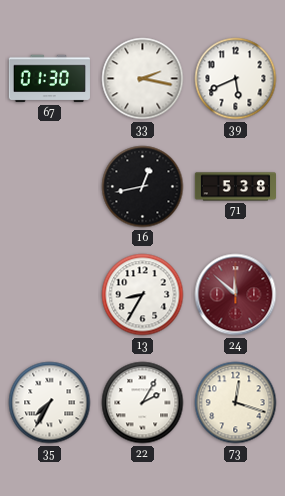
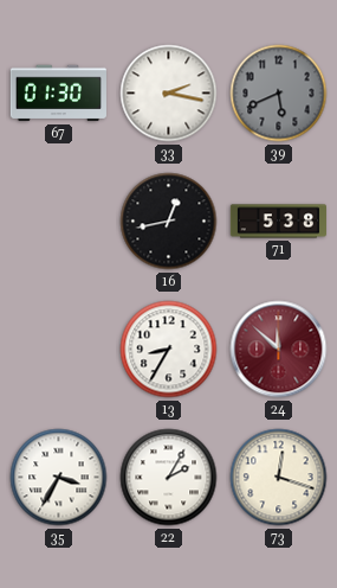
39 dial: white -> grey (279, 94)
35: 7:35 -> 3:35 (59, 478)
